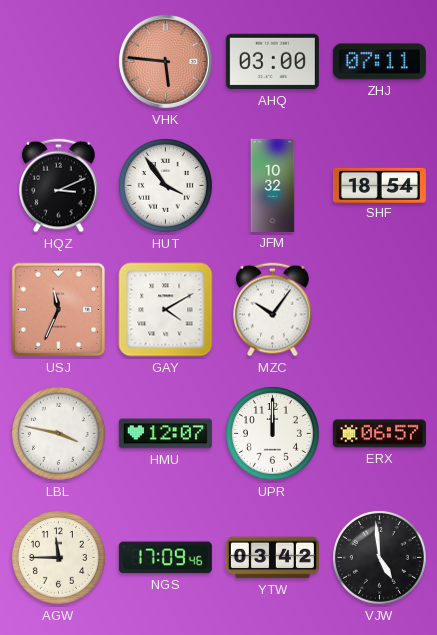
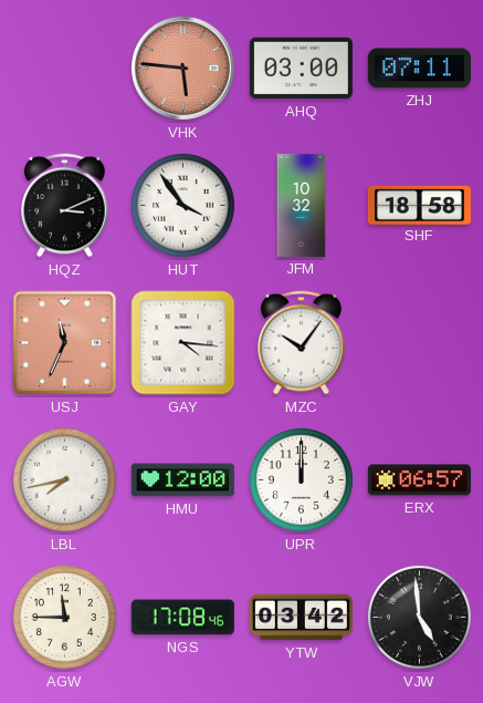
SHF: 18:54 -> 18:58 (419, 205)
GAY: 4:10 -> 4:16 (183, 343)
LBL: 3:47 -> 7:43 (64, 479)
HMU: 12:07 -> 12:00 (182, 480)
NGS: 17:09 -> 17:08 (182, 618)
